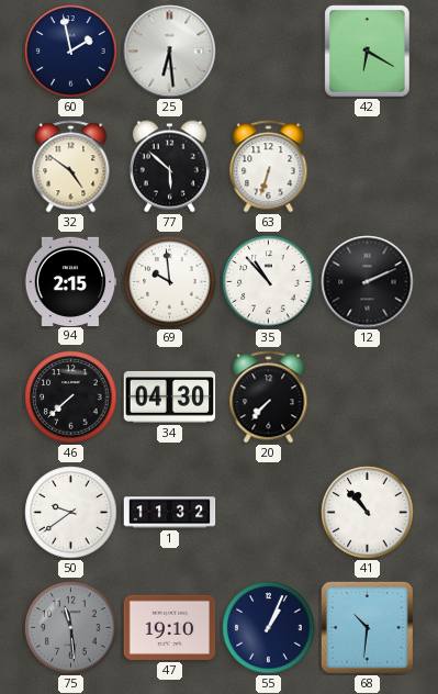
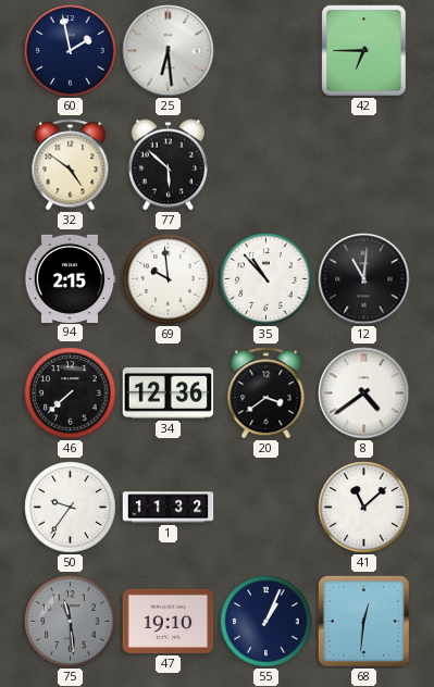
42: 6:20 -> 6:45 (364, 51)
63: 6:33 -> none (269, 167)
12: 2:11 -> 11:01 (364, 279)
34: 04:30 -> 12:36 (169, 394)
20: 7:37 -> 3:39 (266, 394)
8: none -> 4:39 (364, 394)
50: 9:39 -> 9:36 (71, 508)
41: 10:53 -> 11:08 (364, 508)
68: 10:31 -> 12:31 (363, 621)
